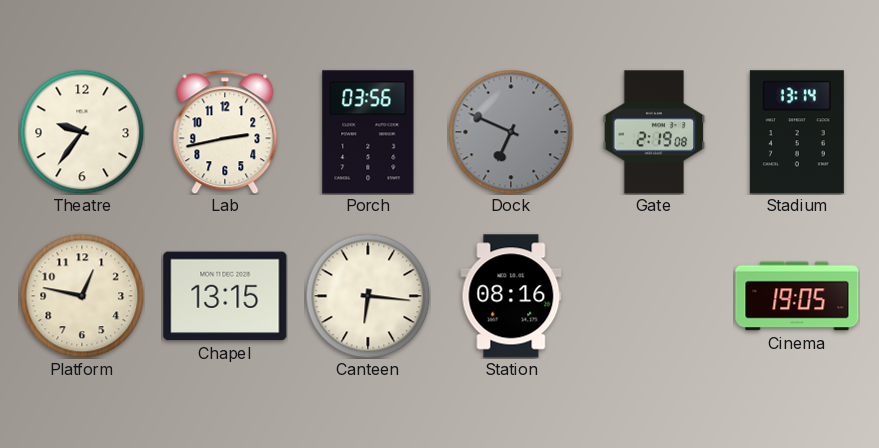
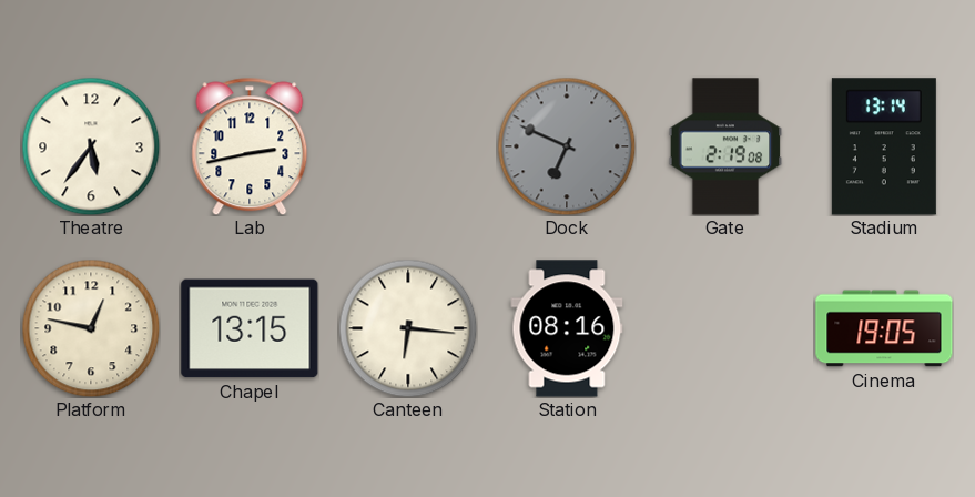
Theatre: 9:36 -> 5:36 (91, 146)
Porch: 03:56 -> none (368, 132)
